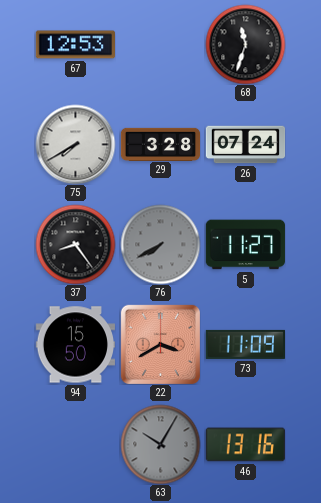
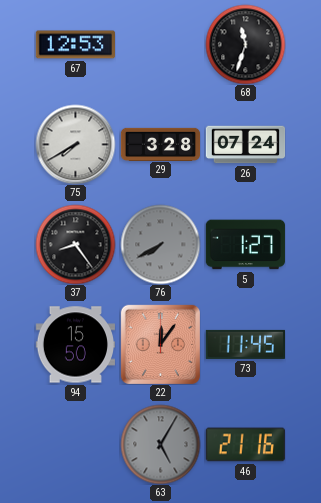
5: 11:27 -> 1:27 (245, 245)
22: 3:40 -> 12:06 (160, 344)
73: 11:09 -> 11:45 (245, 344)
63: 10:05 -> 5:05 (160, 444)
46: 13:16 -> 21:16 (245, 445)
